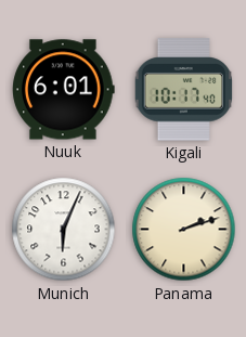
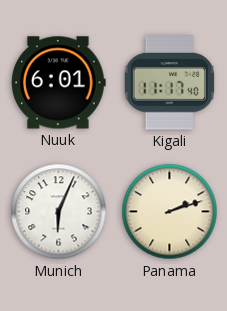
Kigali: 10:17 -> 11:17 (170, 83)
